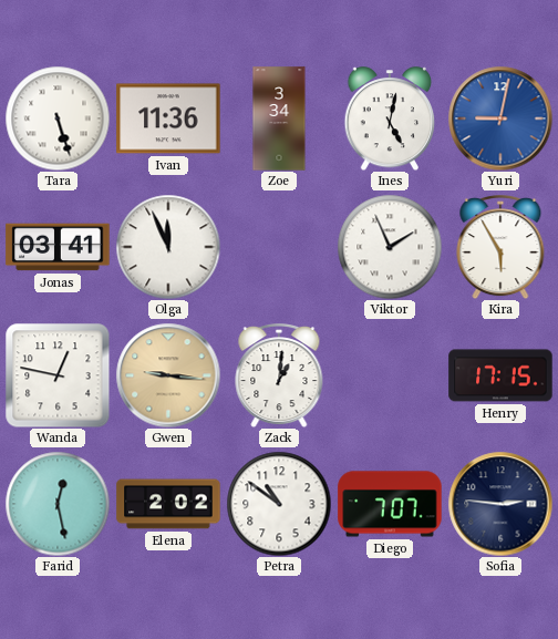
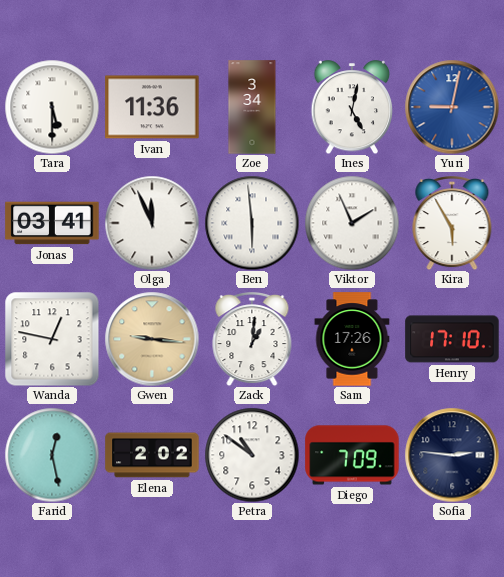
Tara: 5:27 -> 5:30 (52, 107)
Ben: none -> 5:59 (252, 223)
Sam: none -> 17:26 (352, 339)
Henry: 17:15 -> 17:10 (452, 339)
Diego: 7:07 -> 7:09 (352, 455)
